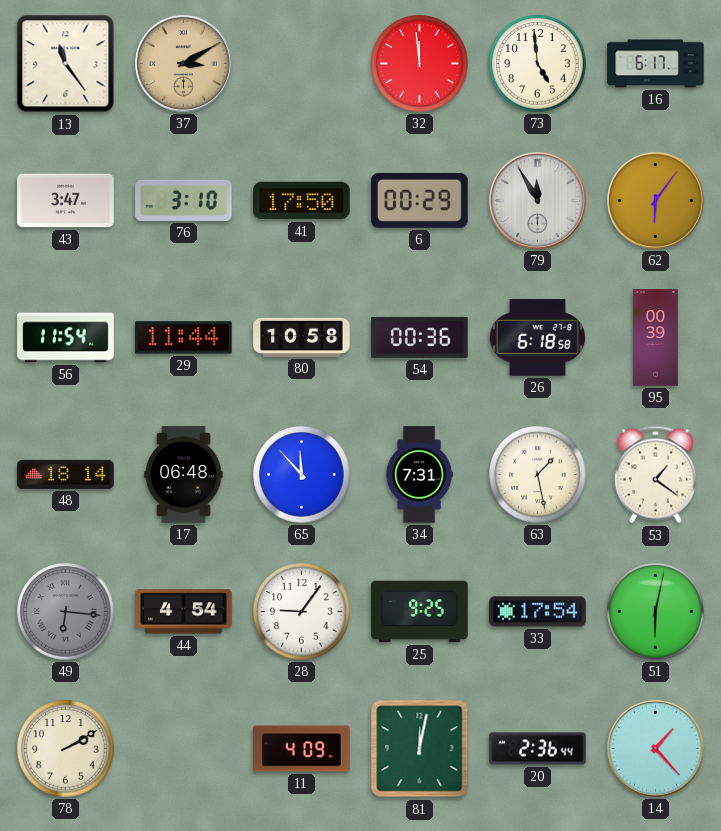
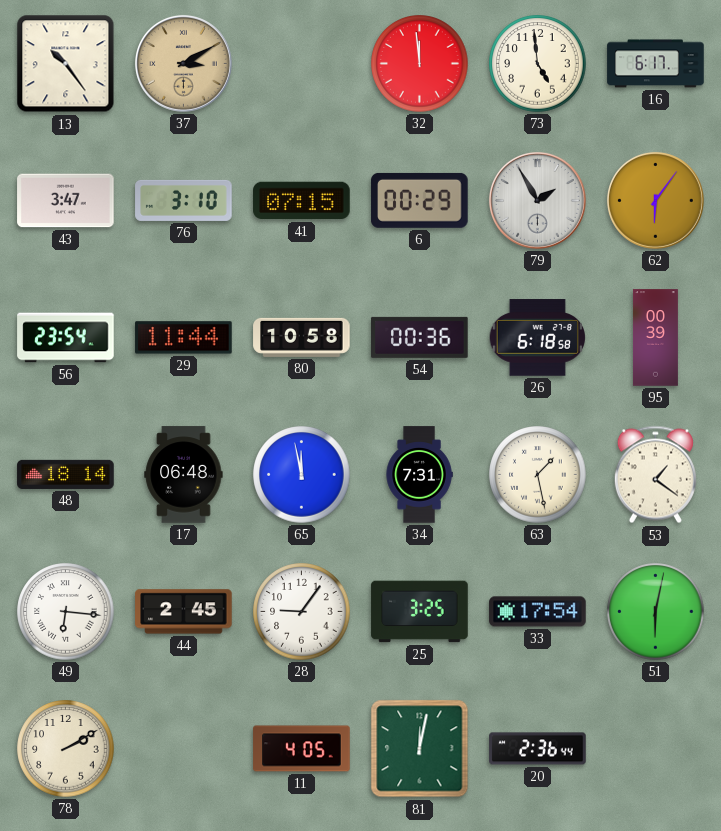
13: 11:24 -> 10:24 (66, 64)
41: 17:50 -> 07:15 (302, 201)
79: 11:55 -> 1:55 (537, 200)
56: 11:54 -> 23:54 (66, 338)
65: 11:53 -> 11:58 (302, 475)
49 dial: grey -> white (66, 612)
44: 4:54 -> 2:45 (184, 612)
25: 9:25 -> 3:25 (420, 612)
11: 4:09 -> 4:05 (302, 749)
14: 1:23 -> none (655, 748)
